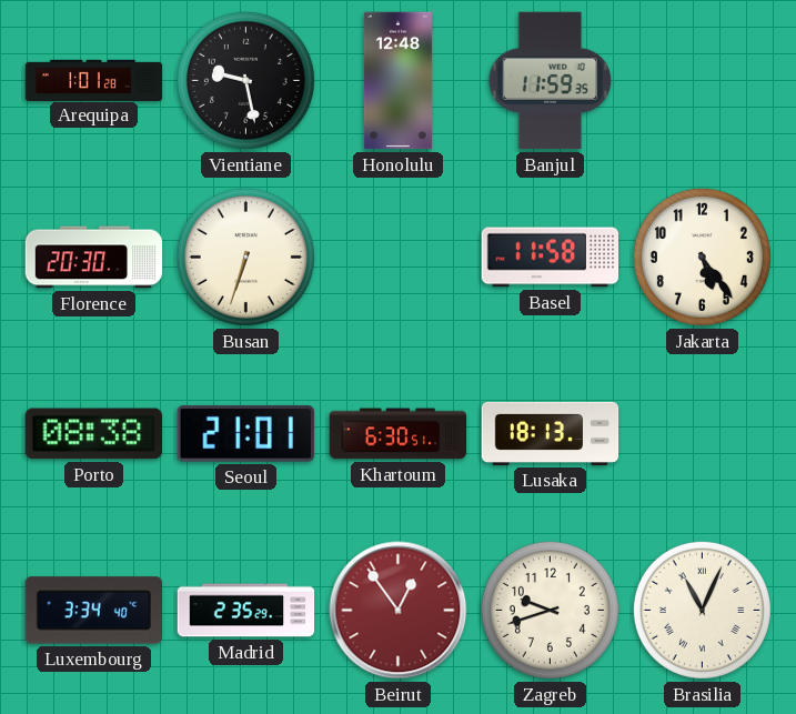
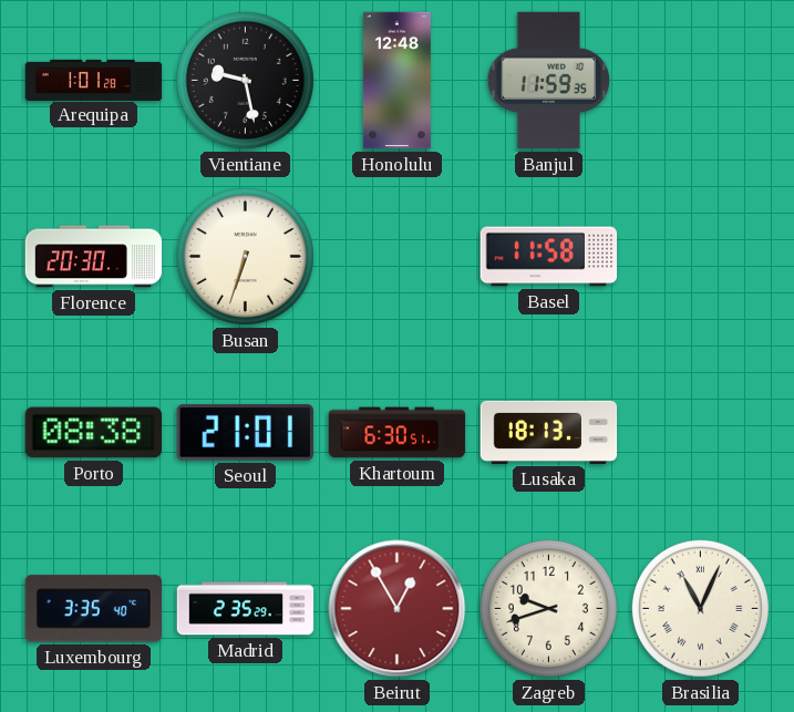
Jakarta: 5:24 -> none (702, 257)
Luxembourg: 3:34 -> 3:35 (93, 609)
Beirut: 12:54 -> 12:55 (398, 609)
